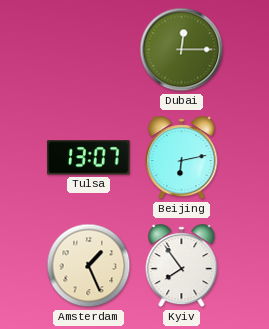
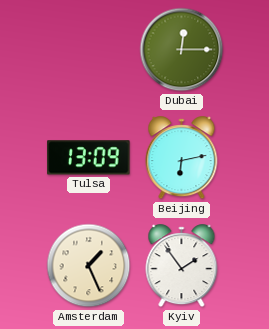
Tulsa: 13:07 -> 13:09 (89, 158)
Kyiv: 7:54 -> 1:54 (182, 266)
